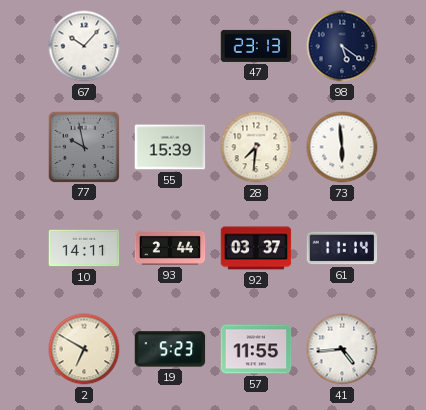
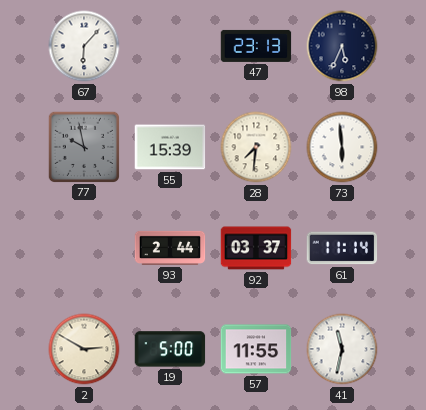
67: 10:07 -> 6:07 (84, 46)
98: 5:21 -> 5:34 (342, 46)
10: 14:11 -> none (84, 248)
2: 6:50 -> 2:50 (84, 349)
19: 5:23 -> 5:00 (170, 349)
41: 4:44 -> 11:32 (342, 349)
